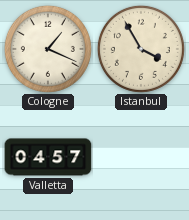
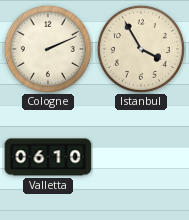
Cologne: 1:19 -> 2:11 (48, 49)
Valletta: 04:57 -> 06:10 (48, 157)
